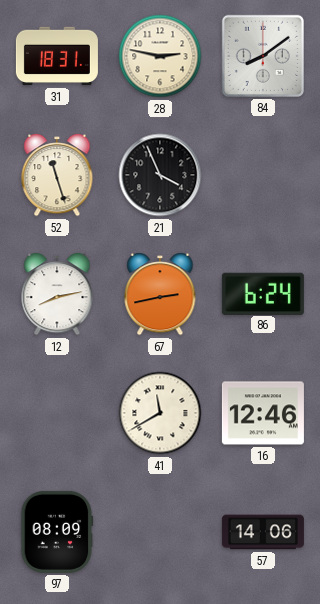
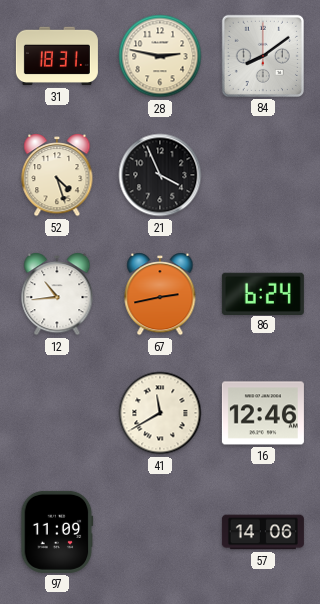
52: 11:27 -> 4:27 (57, 176)
12: 8:13 -> 10:44 (57, 295)
97: 08:09 -> 11:09 (57, 532)
